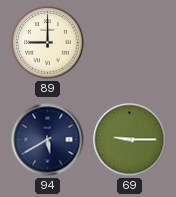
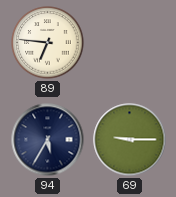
89: 9:00 -> 6:46 (48, 43)
94: 5:40 -> 5:35 (48, 140)
